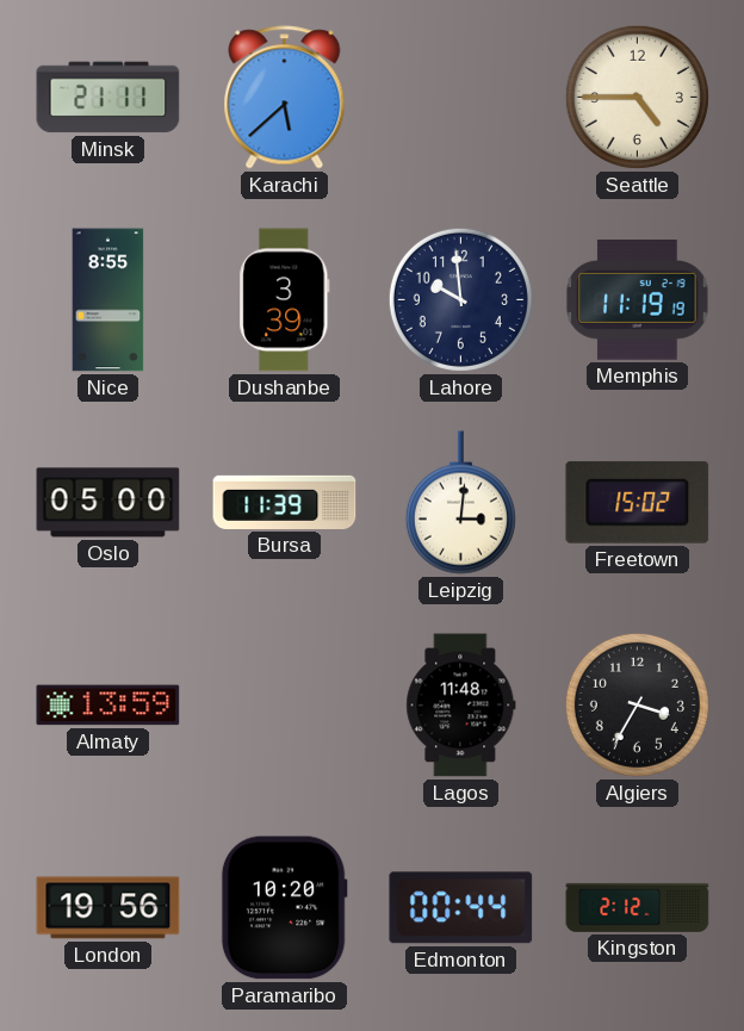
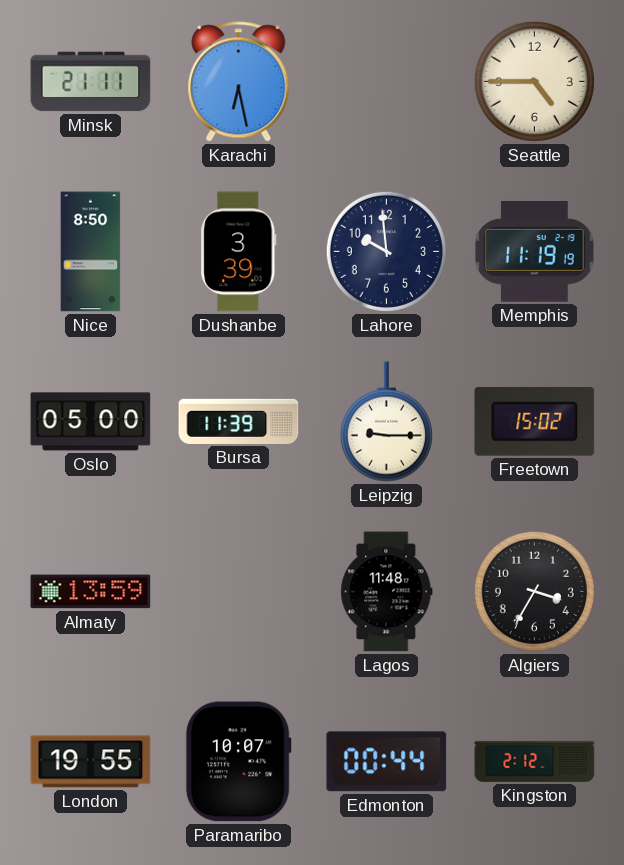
Karachi: 5:38 -> 6:28 (239, 82)
Nice: 8:55 -> 8:50 (91, 252)
Leipzig: 3:01 -> 9:15 (386, 422)
London: 19:56 -> 19:55 (91, 762)
Paramaribo: 10:20 -> 10:07 (238, 762)
